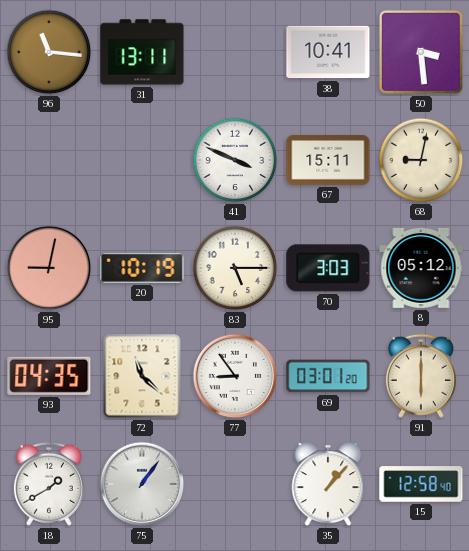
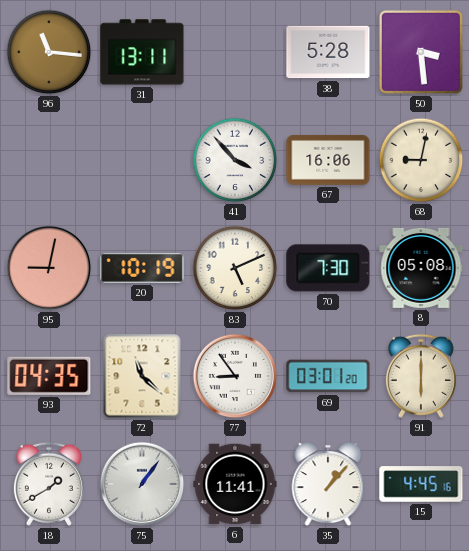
38: 10:41 -> 5:28 (328, 52)
41: 3:49 -> 3:53 (235, 160)
67: 15:11 -> 16:06 (328, 160)
83: 5:15 -> 5:11 (235, 268)
70: 3:03 -> 7:30 (328, 268)
8: 05:12 -> 05:08 (421, 268)
6: none -> 11:41 (235, 484)
15: 12:58 -> 4:45 (421, 484)
